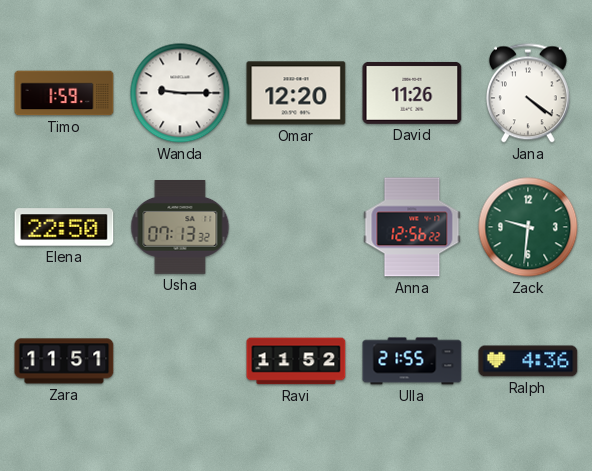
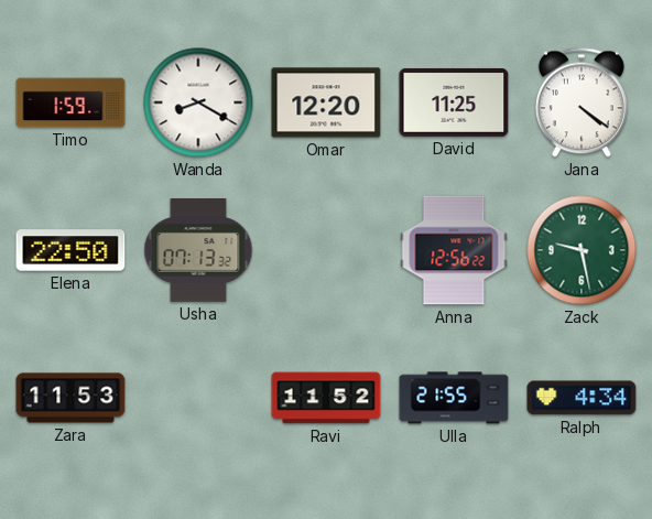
Wanda: 9:15 -> 8:20 (198, 102)
David: 11:26 -> 11:25 (454, 102)
Zack: 9:31 -> 9:28 (582, 250)
Zara: 11:51 -> 11:53 (70, 398)
Ralph: 4:36 -> 4:34 (582, 398)
